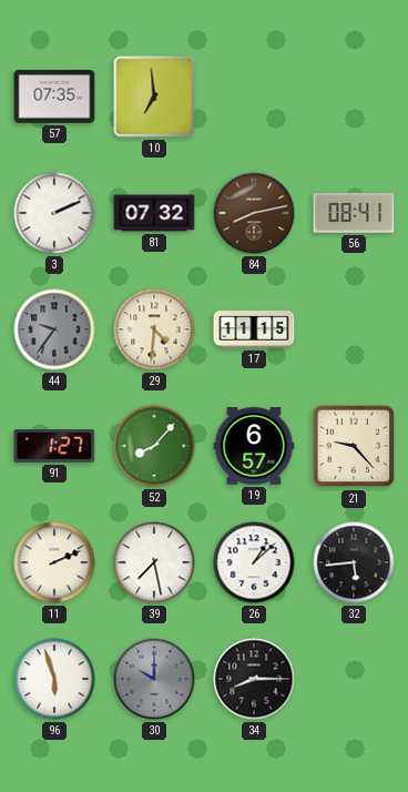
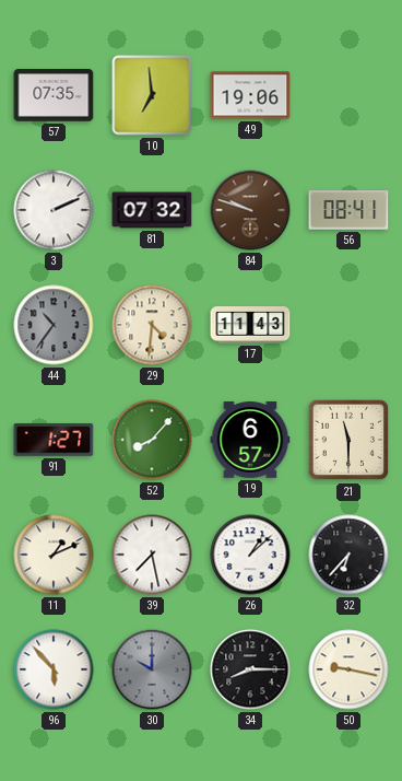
49: none -> 19:06 (250, 95)
84: 8:13 -> 9:48 (250, 210)
44: 9:36 -> 10:36 (54, 325)
17: 11:15 -> 11:43 (250, 325)
21: 9:23 -> 11:30 (348, 440)
11: 2:11 -> 1:11 (54, 555)
32: 5:44 -> 6:37 (348, 555)
96: 5:57 -> 5:53 (54, 669)
50: none -> 9:17 (348, 669)
